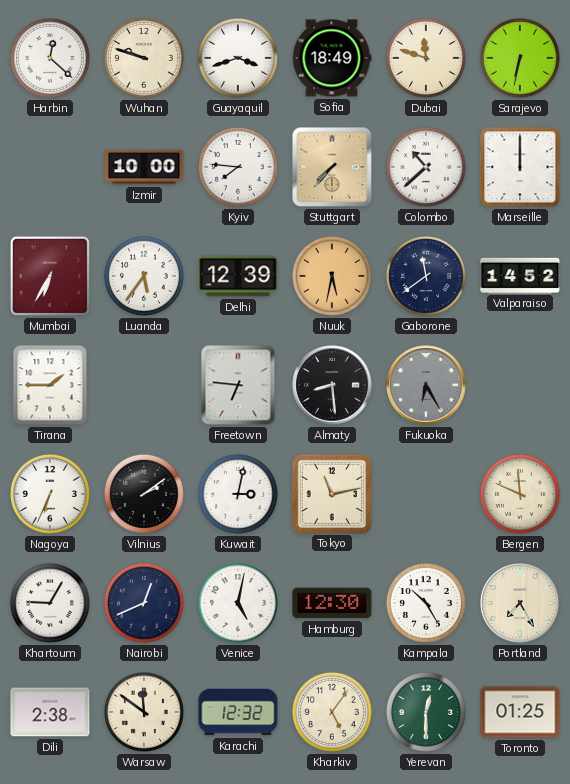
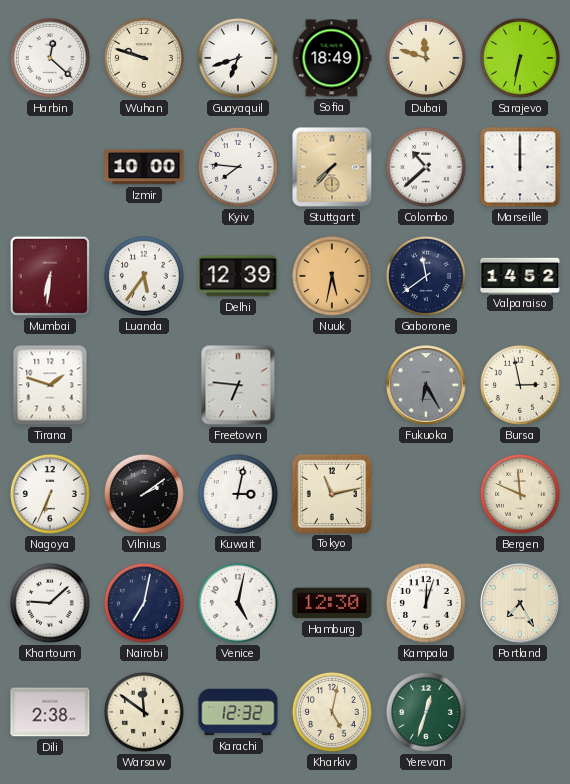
Guayaquil: 3:42 -> 6:42 (238, 58)
Mumbai: 6:35 -> 6:31 (50, 276)
Tirana: 1:45 -> 1:48 (50, 385)
Almaty: 8:29 -> none (332, 385)
Bursa: none -> 2:58 (520, 385)
Khartoum: 9:05 -> 9:08 (50, 603)
Nairobi: 12:41 -> 7:02 (144, 603)
Kampala: 10:25 -> 12:03 (426, 603)
Kharkiv: 5:06 -> 5:02 (332, 712)
Yerevan: 12:30 -> 12:33 (426, 712)
Toronto: 01:25 -> none (520, 712)
